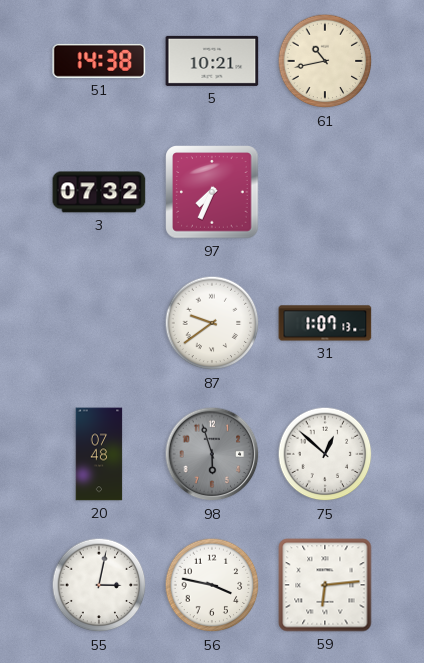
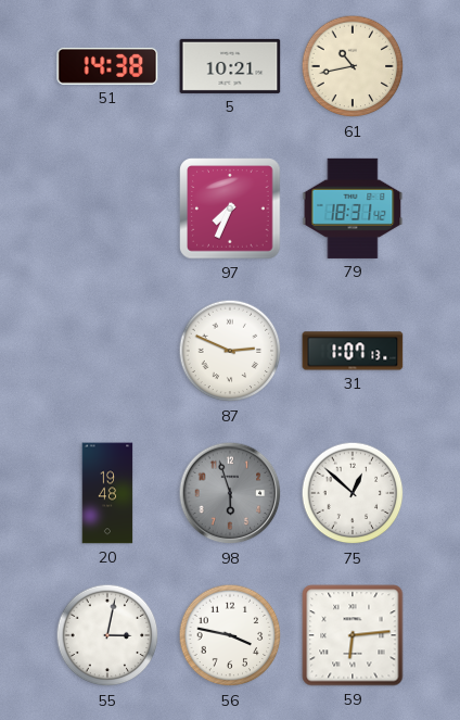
3: 07:32 -> none (99, 192)
79: none -> 18:31 (353, 209)
87: 9:39 -> 2:49 (230, 351)
20: 07:48 -> 19:48 (107, 493)
